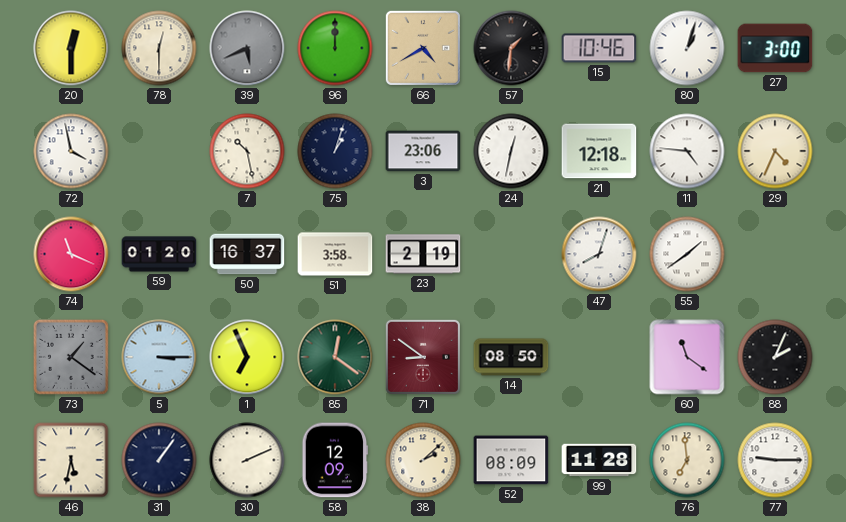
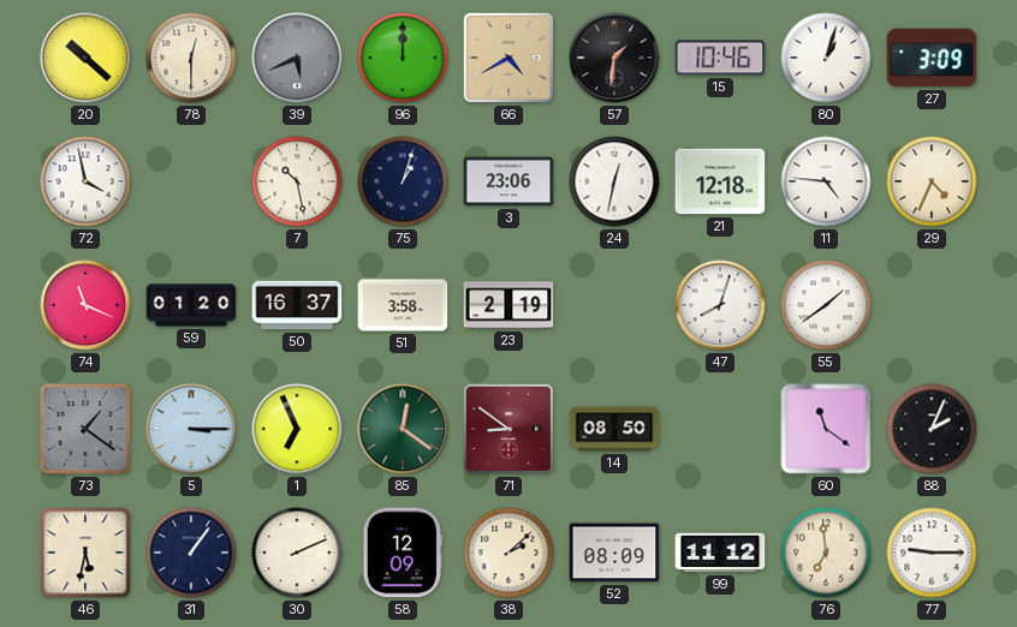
20: 12:30 -> 10:22 (85, 58)
27: 3:00 -> 3:09 (932, 58)
99: 11:28 -> 11:12 (720, 553)
